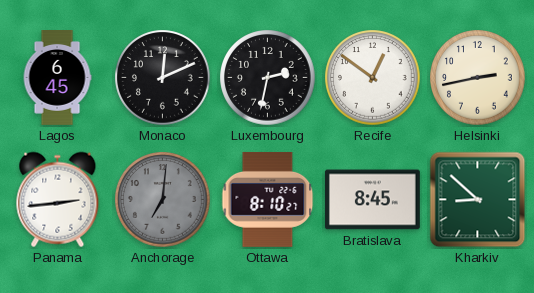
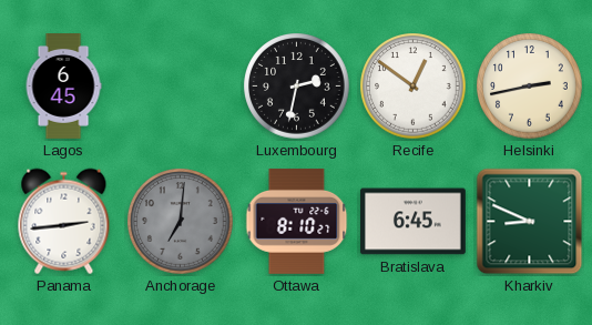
Monaco: 12:11 -> none (163, 78)
Bratislava: 8:45 -> 6:45 (412, 222)
Kharkiv: 8:52 -> 8:49 (530, 222)
